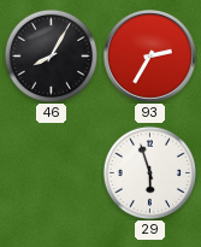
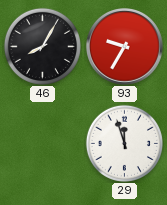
93: 2:35 -> 9:35 (125, 47)
29: 5:57 -> 11:57 (124, 143)
